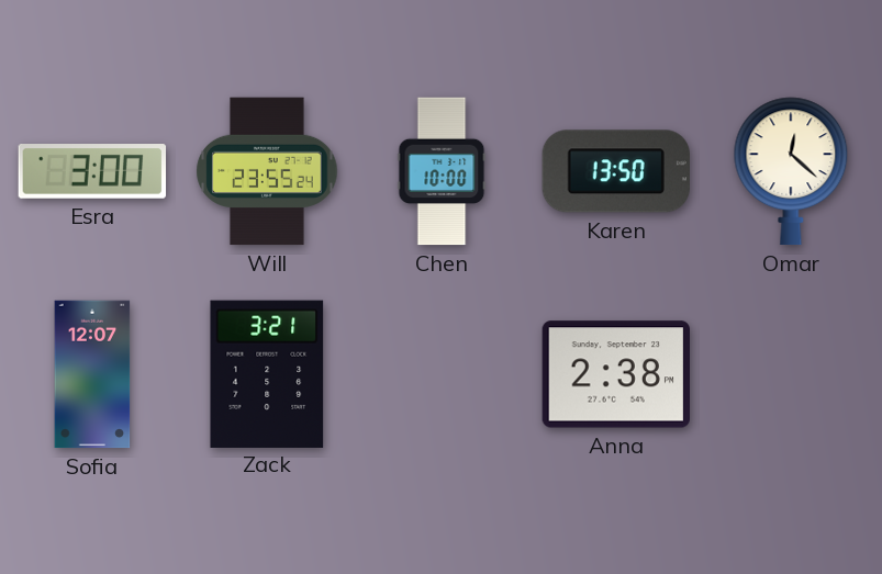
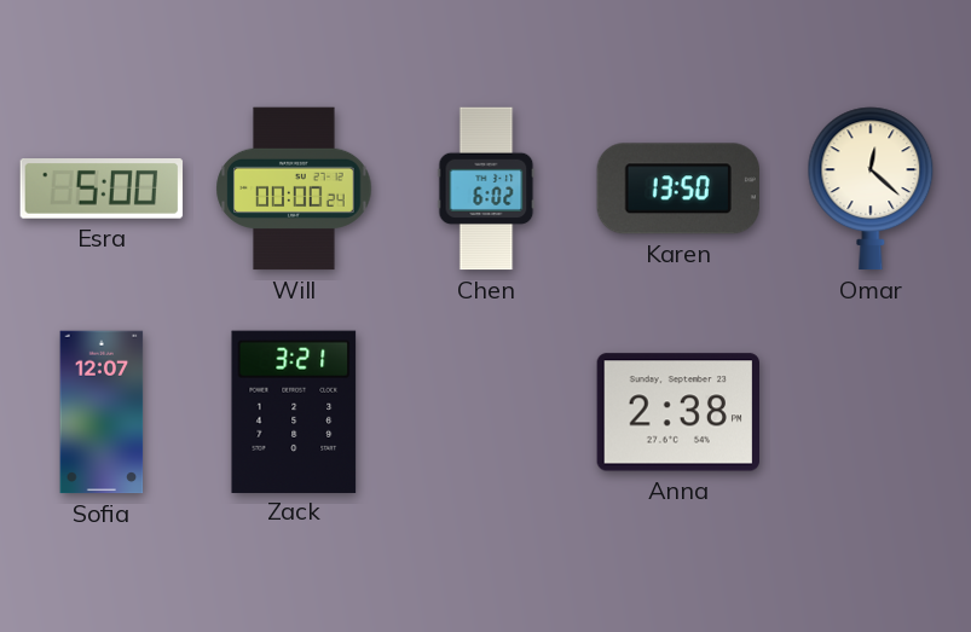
Esra: 3:00 -> 5:00 (102, 190)
Will: 23:55 -> 00:00 (294, 189)
Chen: 10:00 -> 6:02 (486, 189)
